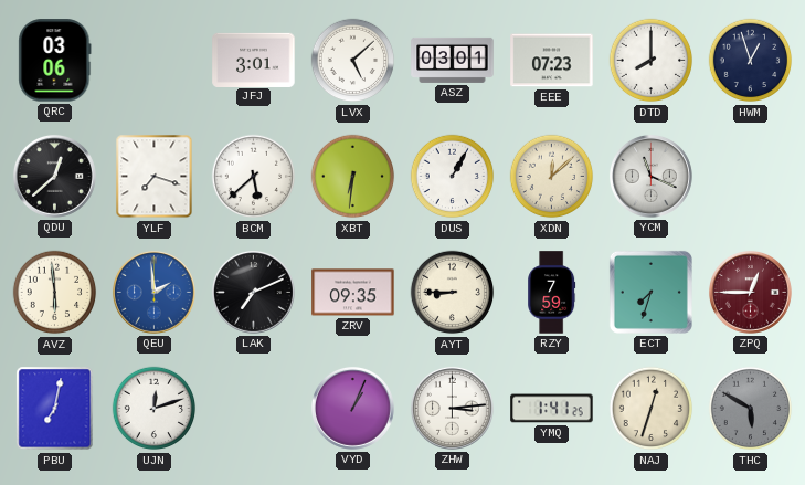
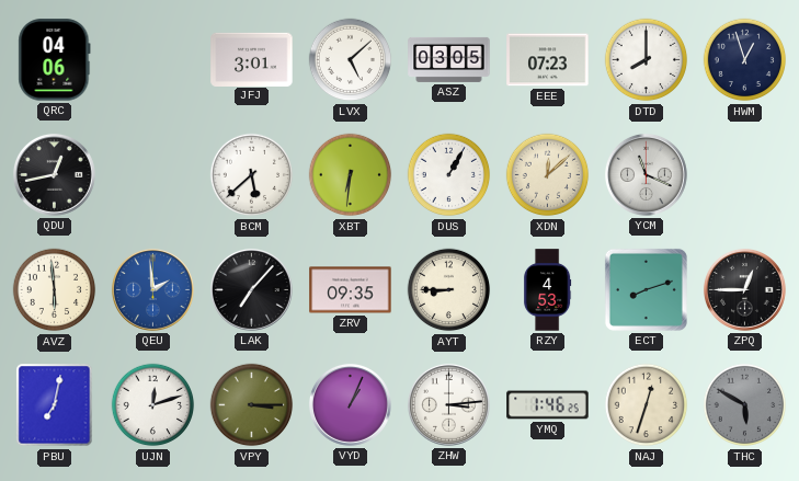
QRC: 03:06 -> 04:06 (55, 60)
ASZ: 03:01 -> 03:05 (449, 59)
QDU: 12:38 -> 12:43 (54, 174)
YLF: 7:18 -> none (155, 177)
LAK: 7:11 -> 7:07 (251, 289)
RZY: 7:59 -> 4:53 (548, 290)
ECT: 7:33 -> 8:12 (646, 289)
ZPQ dial: burgundy -> black (744, 289)
VPY: none -> 3:15 (252, 405)
YMQ: 1:41 -> 1:46 (548, 405)
